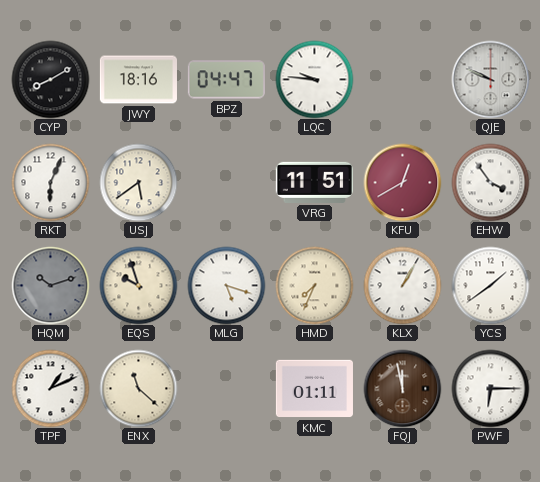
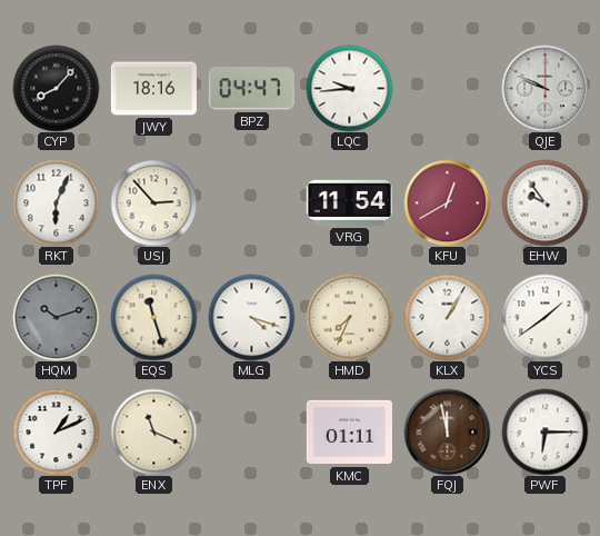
CYP: 8:10 -> 8:07 (56, 88)
LQC: 9:46 -> 9:44 (349, 88)
USJ: 5:39 -> 2:53 (153, 202)
VRG: 11:51 -> 11:54 (349, 202)
EHW: 3:54 -> 9:54 (544, 202)
EQS: 9:57 -> 11:27 (153, 317)
MLG: 5:18 -> 4:18 (251, 317)
ENX: 11:22 -> 11:19 (153, 431)
